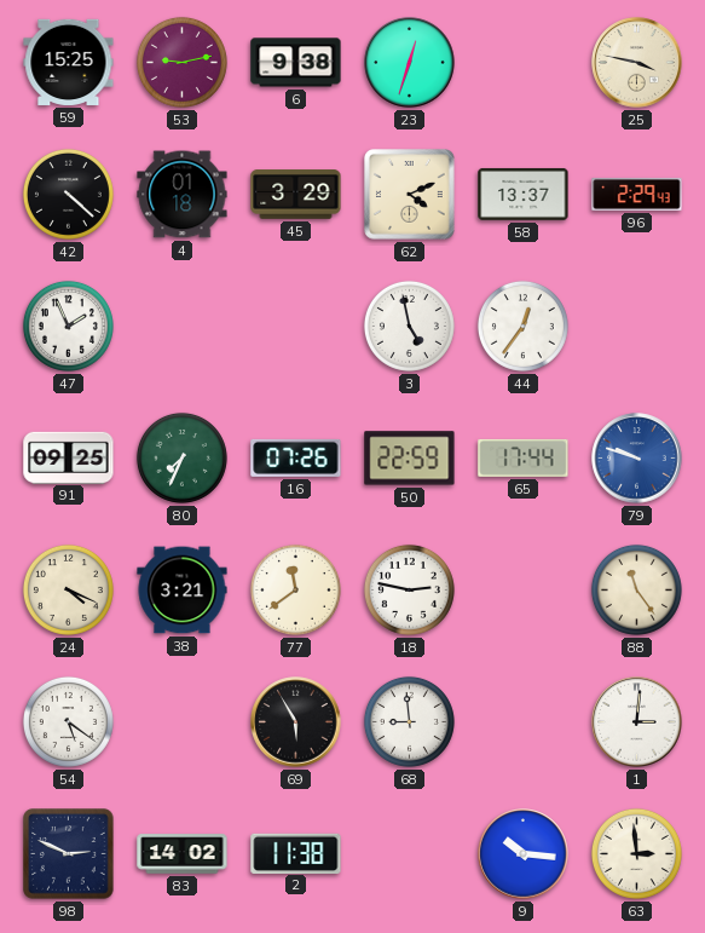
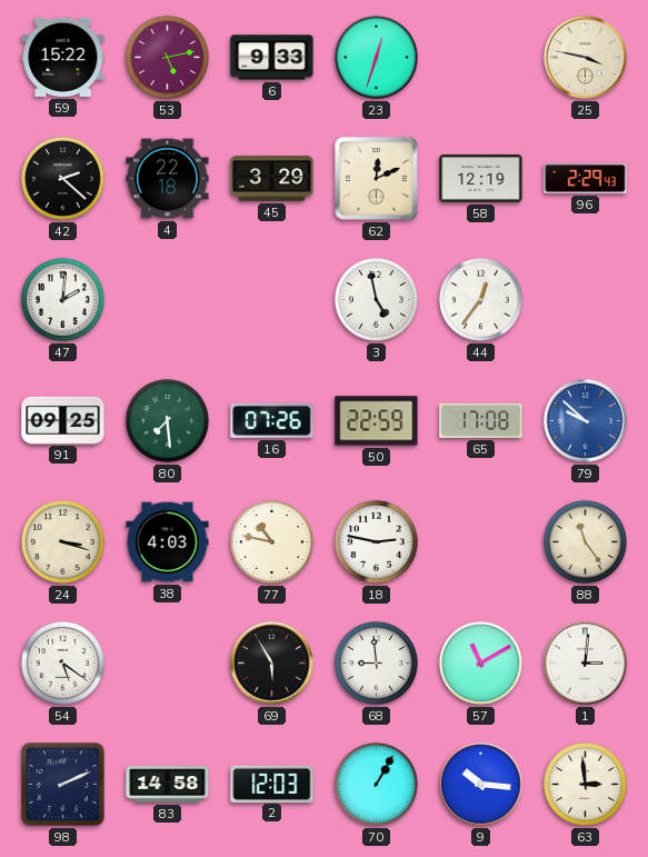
59: 15:25 -> 15:22 (63, 57)
53: 9:13 -> 5:13 (167, 57)
6: 9:38 -> 9:33 (272, 58)
42: 4:22 -> 2:22 (62, 178)
4: 01:18 -> 22:18 (168, 179)
62: 4:11 -> 12:11 (377, 179)
58: 13:37 -> 12:19 (481, 178)
47: 1:56 -> 2:01 (62, 299)
80: 7:34 -> 7:29 (167, 420)
65: 17:44 -> 17:08 (481, 420)
79: 9:48 -> 9:52 (586, 421)
24: 4:19 -> 3:18 (62, 541)
38: 3:21 -> 4:03 (168, 542)
77: 11:39 -> 10:47 (271, 541)
57: none -> 11:10 (480, 662)
98: 2:49 -> 2:11 (63, 785)
83: 14:02 -> 14:58 (168, 785)
2: 11:38 -> 12:03 (272, 784)
70: none -> 1:05 (376, 784)
